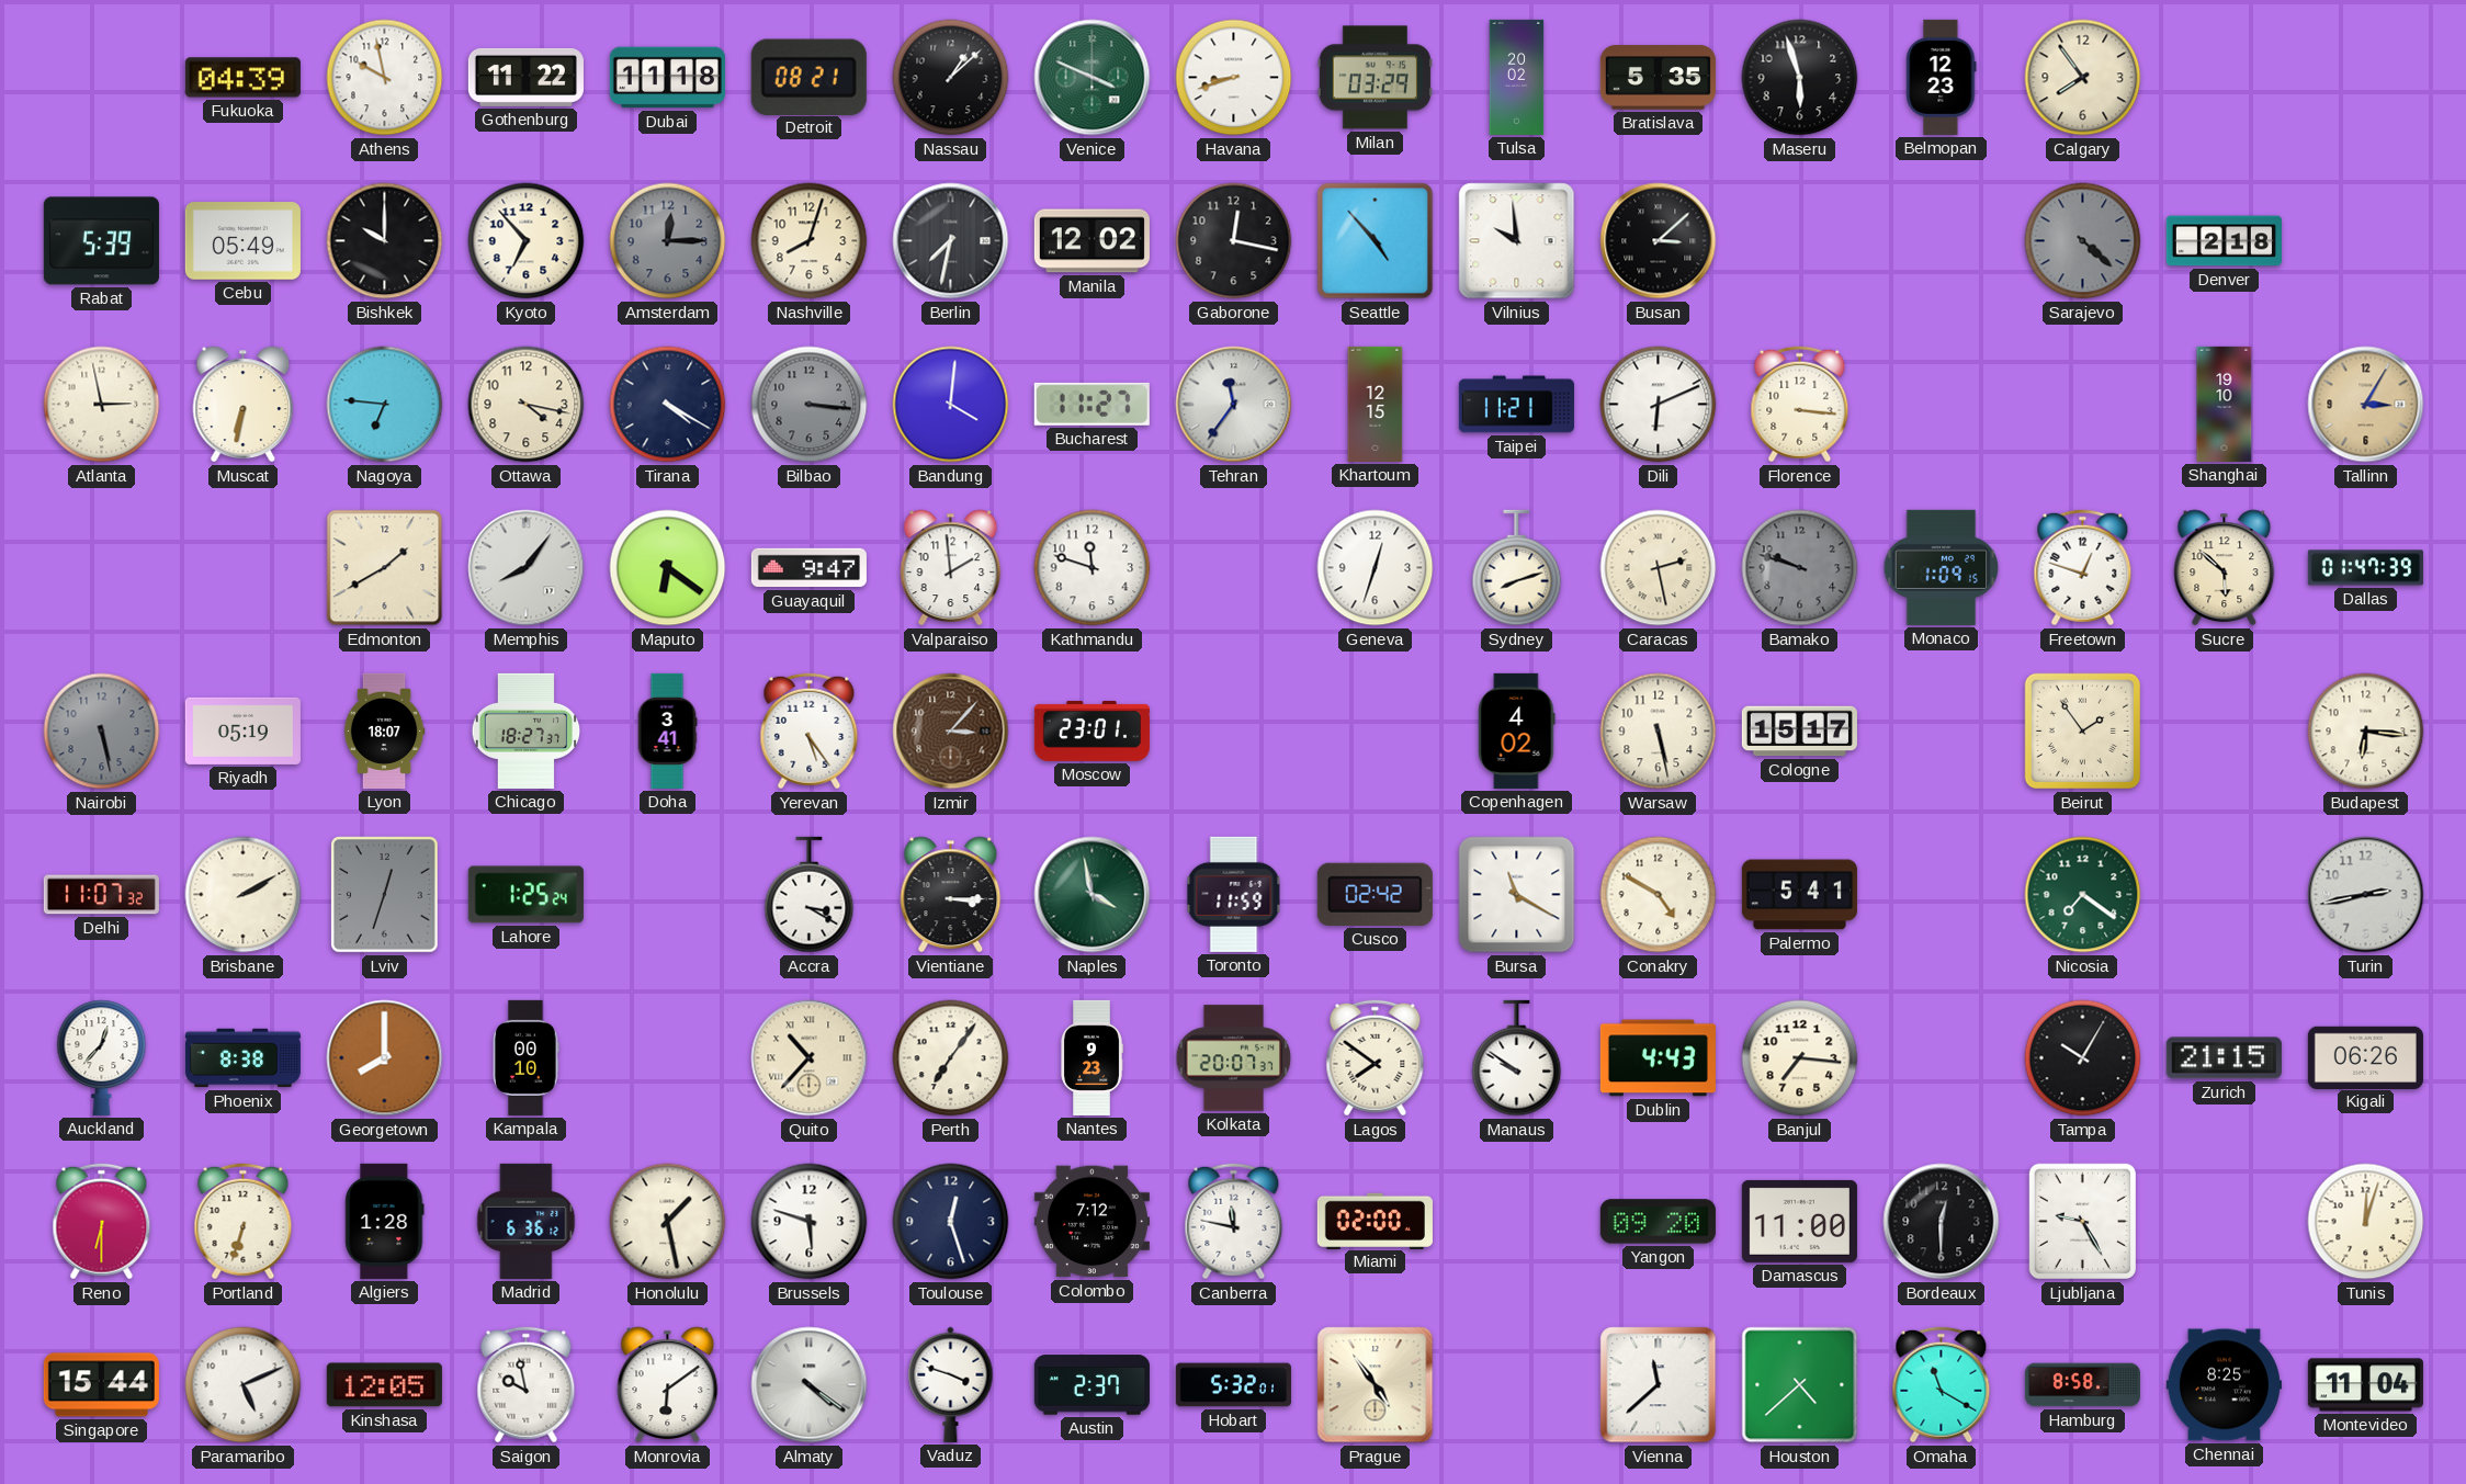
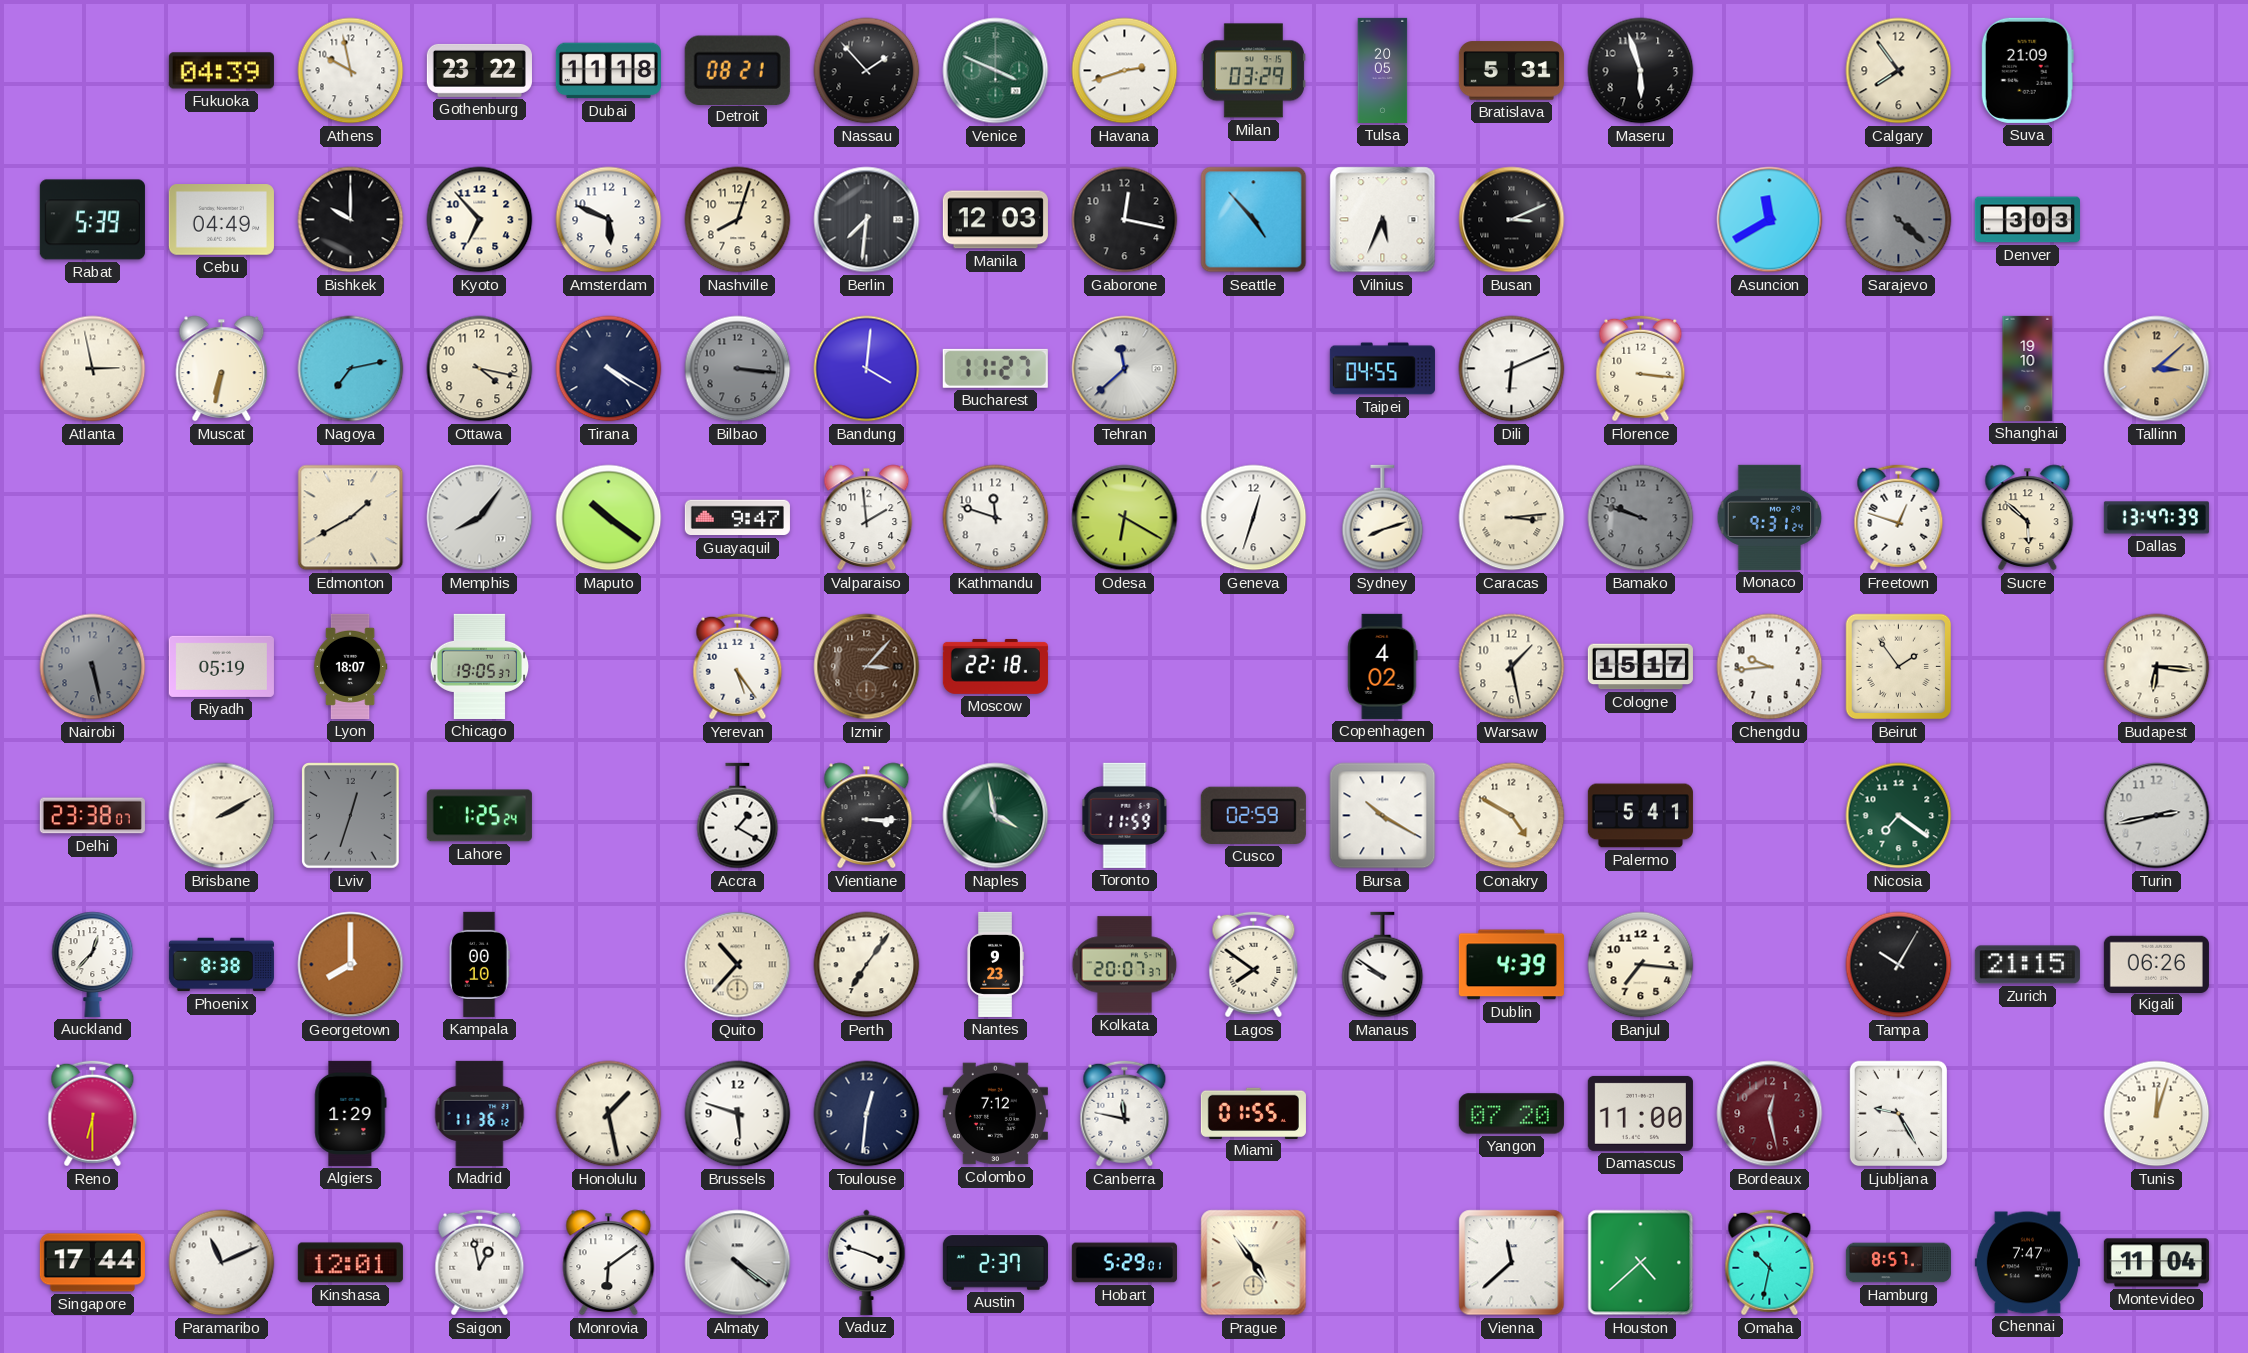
Gothenburg: 11:22 -> 23:22 (479, 70)
Nassau: 1:08 -> 1:53 (867, 71)
Havana: 8:42 -> 2:42 (1125, 71)
Tulsa: 20:02 -> 20:05 (1383, 70)
Bratislava: 5:35 -> 5:31 (1511, 71)
Belmopan: 12:23 -> none (1942, 77)
Suva: none -> 21:09 (2027, 70)
Cebu: 05:49 -> 04:49 (221, 220)
Amsterdam: 12:15 -> 5:49 (609, 220)
Amsterdam dial: grey -> white (609, 220)
Berlin: 7:32 -> 7:31 (867, 220)
Manila: 12:02 -> 12:03 (995, 220)
Vilnius: 9:59 -> 5:34 (1383, 220)
Busan: 3:08 -> 3:11 (1512, 220)
Asuncion: none -> 11:40 (1770, 220)
Denver: 2:18 -> 3:03 (2027, 220)
Nagoya: 6:46 -> 7:13 (351, 369)
Tehran: 11:36 -> 11:38 (1125, 369)
Khartoum: 12:15 -> none (1376, 404)
Taipei: 11:21 -> 04:55 (1382, 369)
Tallinn: 3:05 -> 3:08 (2157, 369)
Maputo: 6:21 -> 10:21 (609, 518)
Odesa: none -> 6:20 (1125, 518)
Caracas: 2:28 -> 3:14 (1512, 518)
Monaco: 1:09 -> 9:31 (1770, 517)
Dallas: 01:47 -> 13:47 (2156, 518)
Chicago: 18:27 -> 19:05 (480, 666)
Doha: 3:41 -> none (667, 730)
Moscow: 23:01 -> 22:18 (995, 666)
Warsaw: 5:28 -> 1:28 (1512, 667)
Chengdu: none -> 9:44 (1770, 667)
Delhi: 11:07 -> 23:38 (92, 816)
Accra: 3:20 -> 1:20 (738, 816)
Cusco: 02:42 -> 02:59 (1253, 815)
Bursa: 11:20 -> 10:20 (1383, 816)
Dublin: 4:43 -> 4:39 (1511, 965)
Portland: 6:33 -> none (244, 1222)
Algiers: 1:28 -> 1:29 (351, 1113)
Madrid: 6:36 -> 11:36 (480, 1113)
Toulouse: 12:27 -> 12:31 (867, 1114)
Miami: 02:00 -> 01:55 (1253, 1113)
Yangon: 09:20 -> 07:20 (1511, 1114)
Bordeaux: 12:30 -> 12:28 (1770, 1114)
Bordeaux dial: black -> burgundy (1770, 1114)
Singapore: 15:44 -> 17:44 (92, 1263)
Paramaribo: 5:11 -> 11:11 (222, 1263)
Kinshasa: 12:05 -> 12:01 (350, 1263)
Saigon: 9:58 -> 12:58 (480, 1263)
Hobart: 5:32 -> 5:29 (1124, 1263)
Omaha: 11:20 -> 10:32 (1770, 1263)
Hamburg: 8:58 -> 8:57 (1898, 1263)
Chennai: 8:25 -> 7:47 (2027, 1263)
